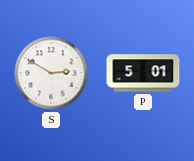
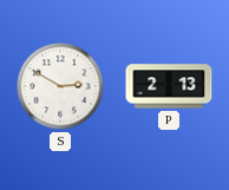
P: 5:01 -> 2:13 (169, 86)
